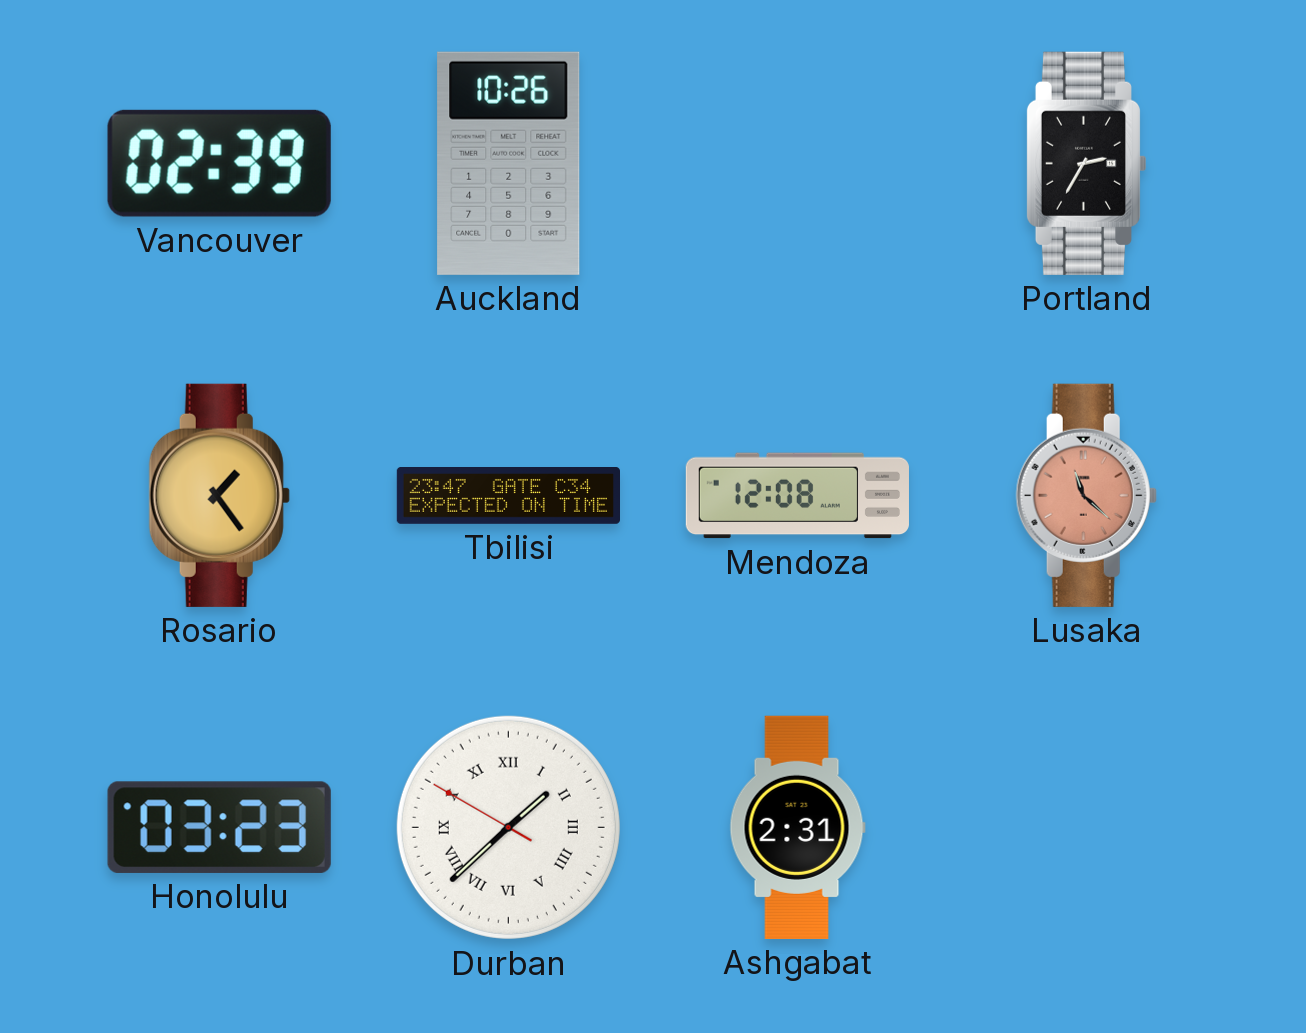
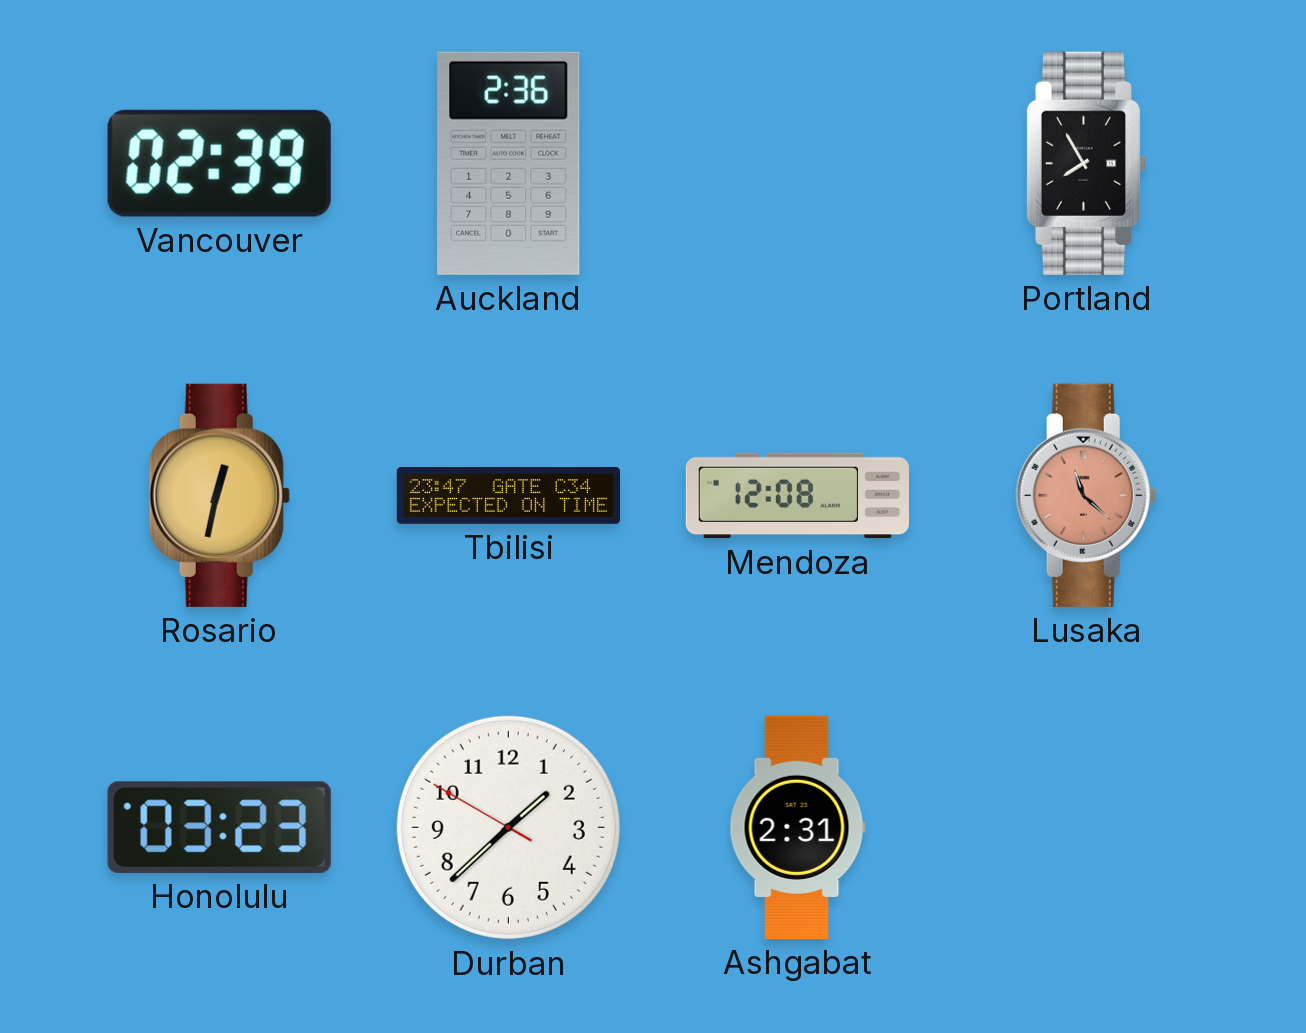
Auckland: 10:26 -> 2:36 (509, 163)
Portland: 2:35 -> 7:55 (1085, 163)
Rosario: 1:24 -> 12:32 (219, 495)
Durban numerals: Roman -> Arabic (508, 827)
